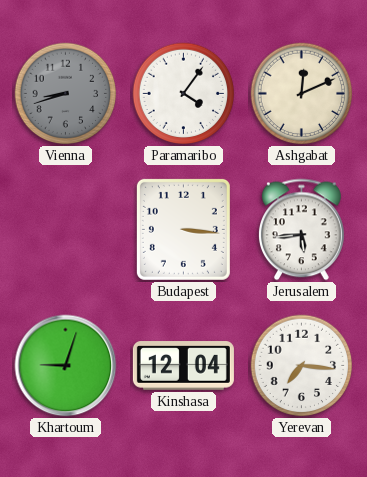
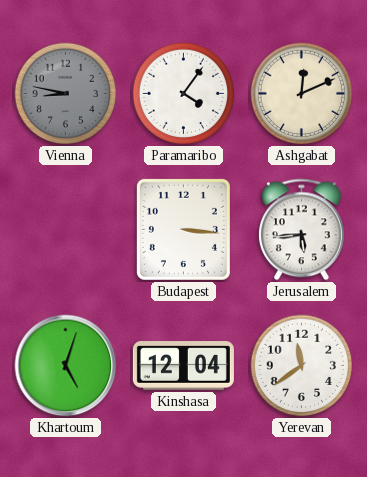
Vienna: 8:42 -> 8:47 (66, 94)
Khartoum: 9:03 -> 5:03 (66, 366)
Yerevan: 7:16 -> 11:39 (302, 366)
